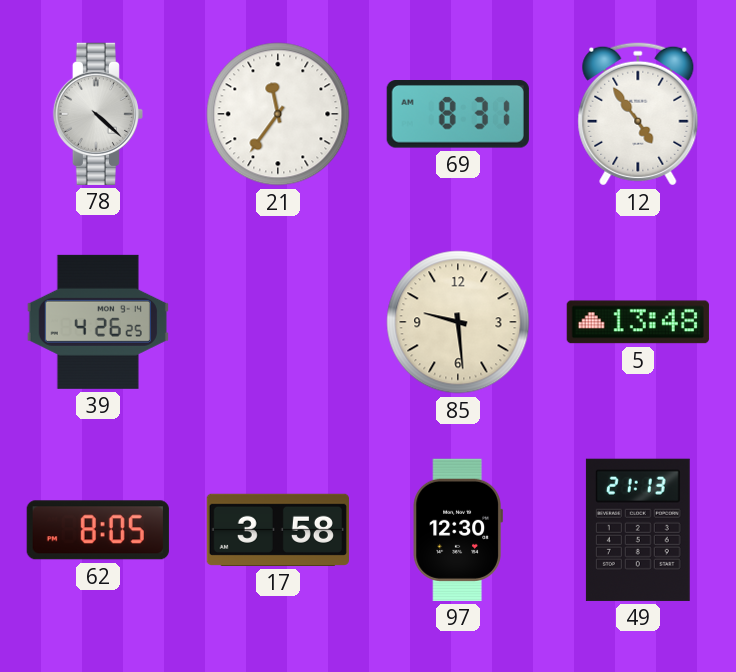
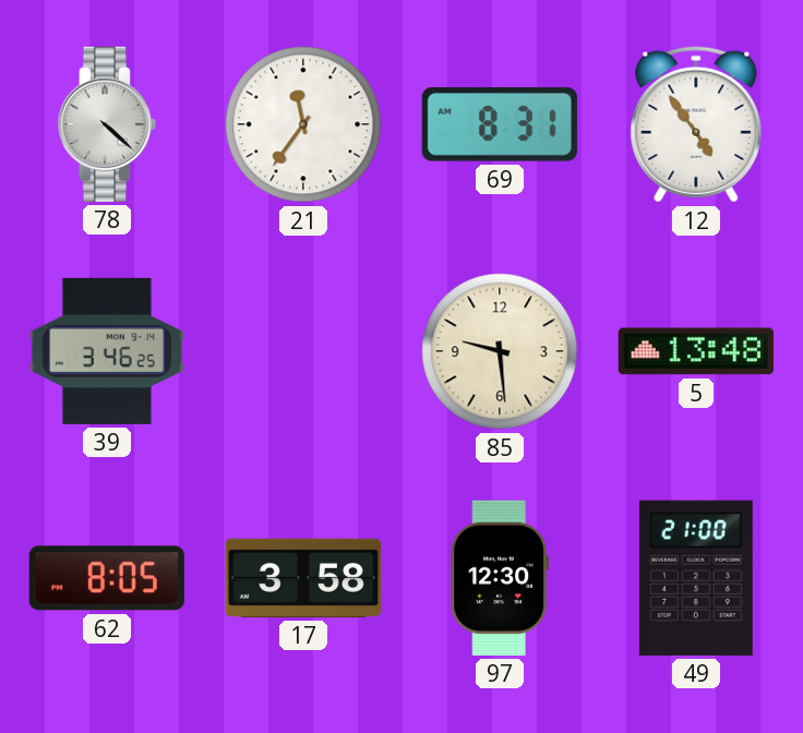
39: 4:26 -> 3:46 (107, 351)
49: 21:13 -> 21:00 (696, 578)
